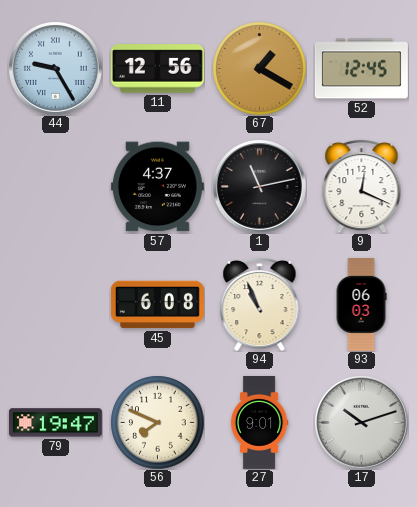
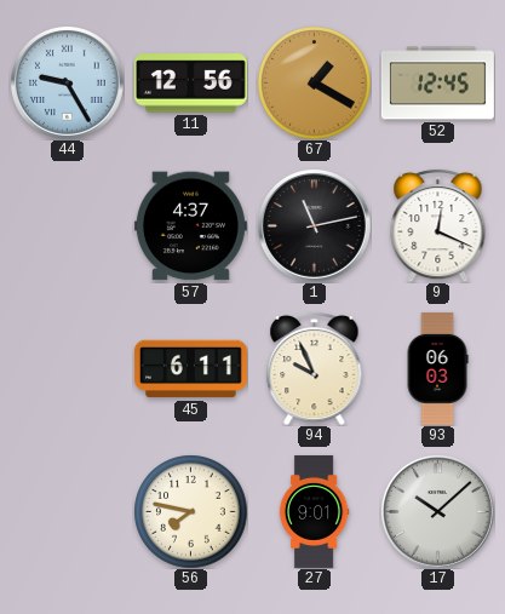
45: 6:08 -> 6:11 (190, 369)
94: 10:56 -> 9:56 (315, 368)
79: 19:47 -> none (55, 423)
56: 7:49 -> 7:47 (190, 511)
17: 10:12 -> 10:08 (438, 512)
